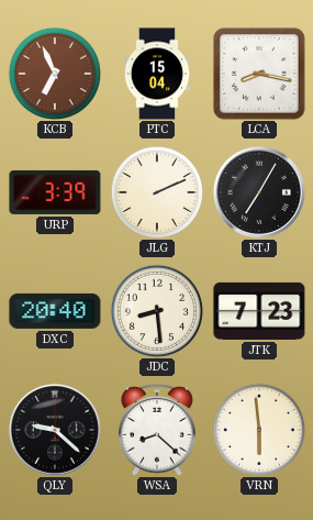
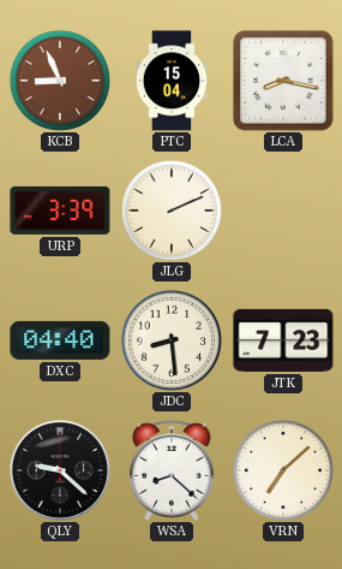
KCB: 6:56 -> 8:56 (59, 79)
KTJ: 7:05 -> none (259, 192)
DXC: 20:40 -> 04:40 (60, 340)
VRN: 5:59 -> 7:08 (282, 469)
